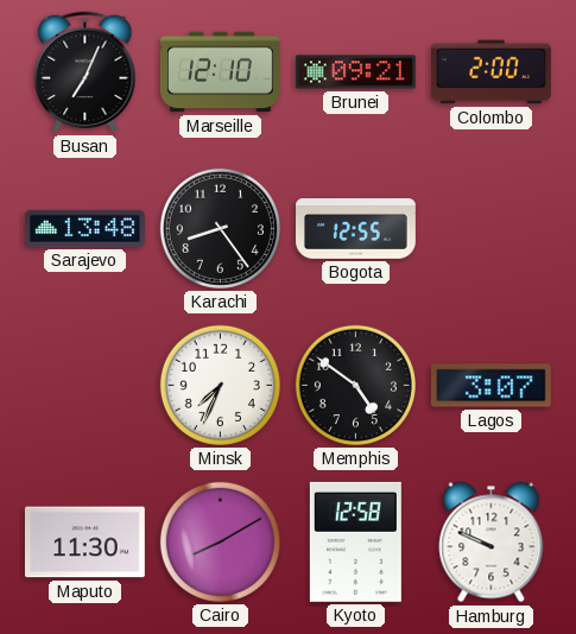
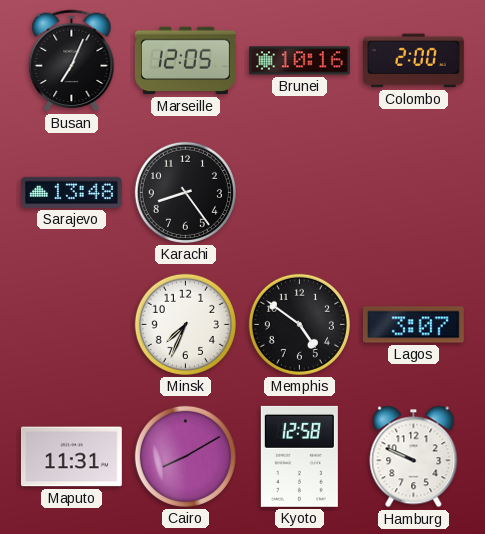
Marseille: 12:10 -> 12:05 (185, 61)
Brunei: 09:21 -> 10:16 (299, 61)
Bogota: 12:55 -> none (356, 229)
Maputo: 11:30 -> 11:31 (71, 457)
